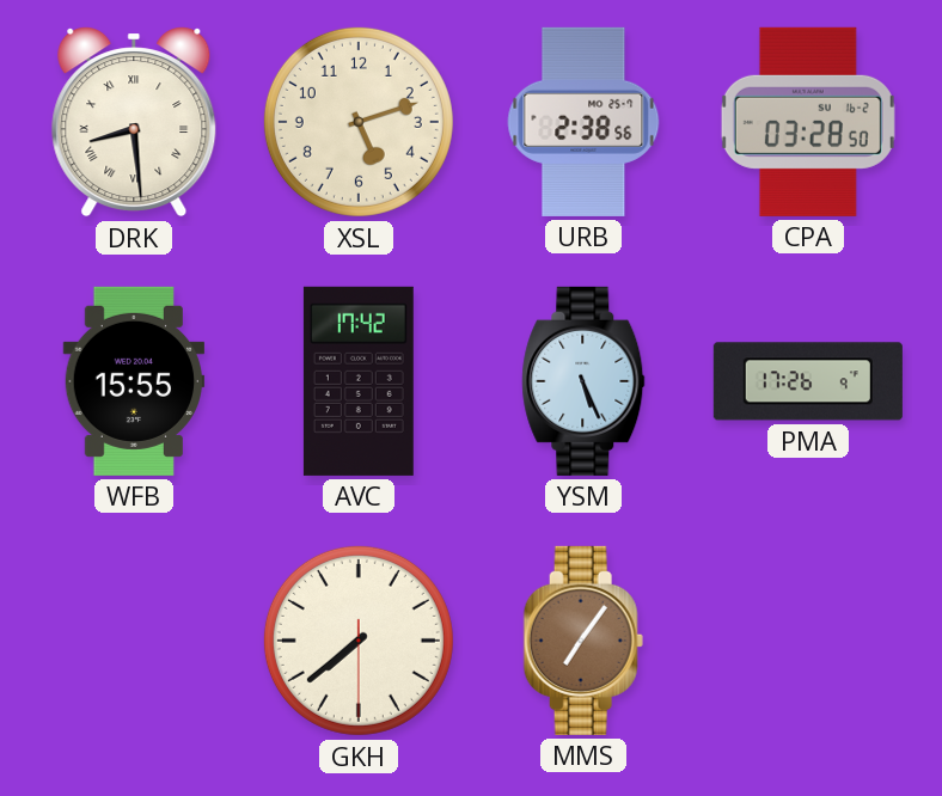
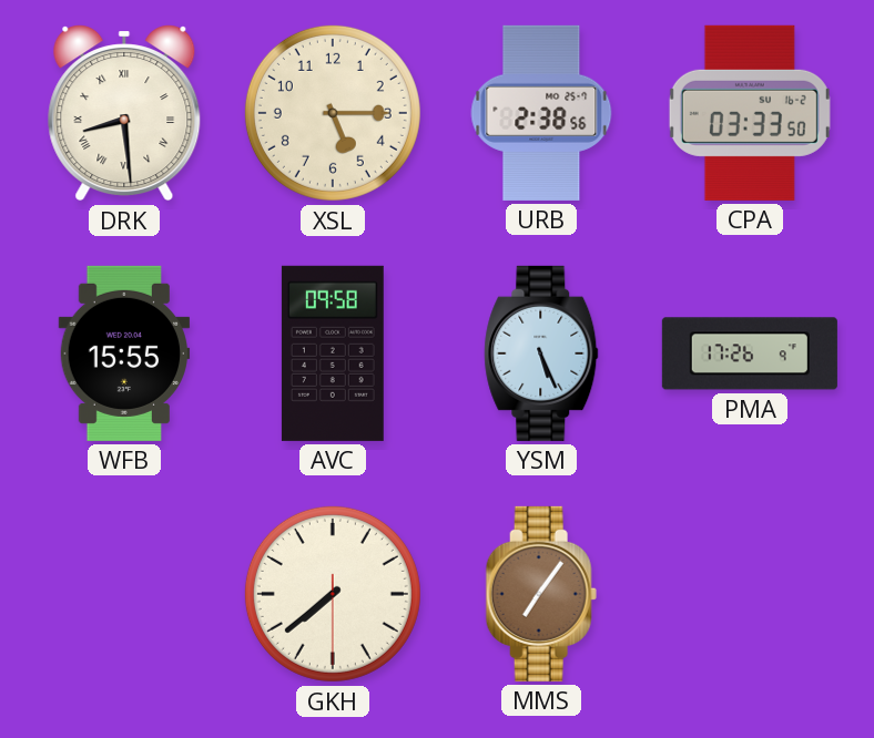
XSL: 5:12 -> 5:15 (333, 113)
CPA: 03:28 -> 03:33 (750, 113)
AVC: 17:42 -> 09:58 (333, 353)
